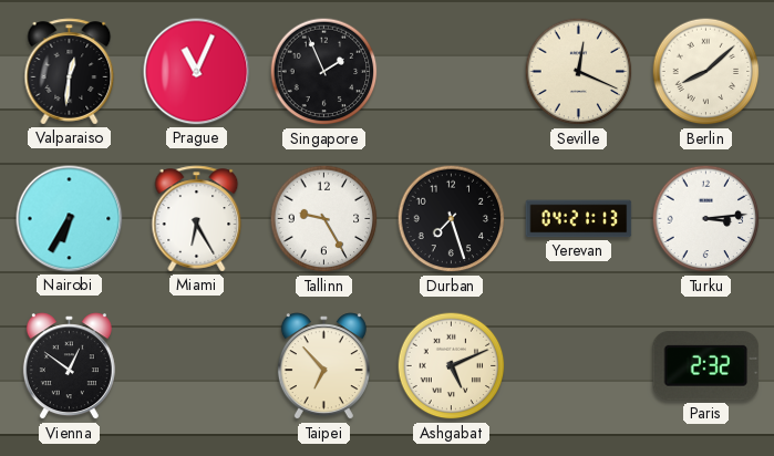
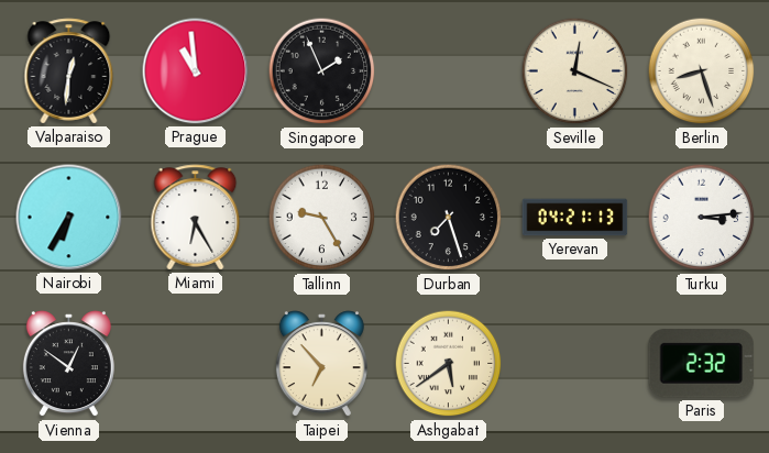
Prague: 11:04 -> 10:59 (196, 71)
Berlin: 8:08 -> 8:27 (702, 71)
Ashgabat: 5:11 -> 5:39 (449, 364)
